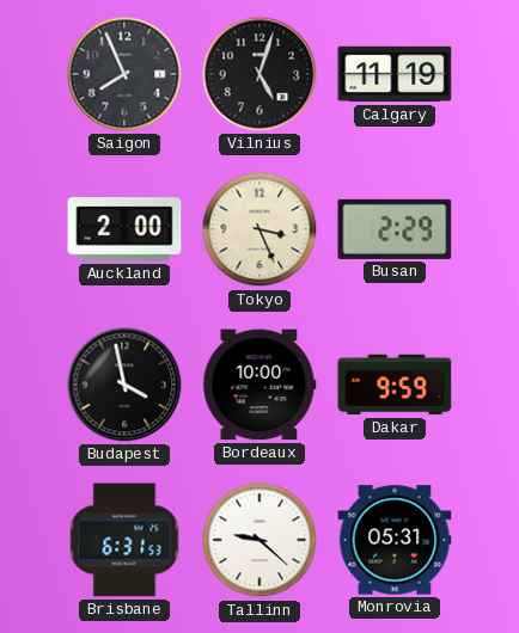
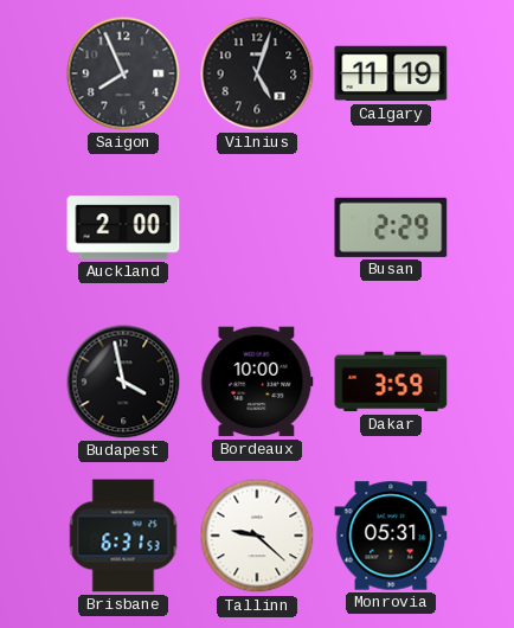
Tokyo: 3:26 -> none (259, 229)
Dakar: 9:59 -> 3:59 (391, 382)
